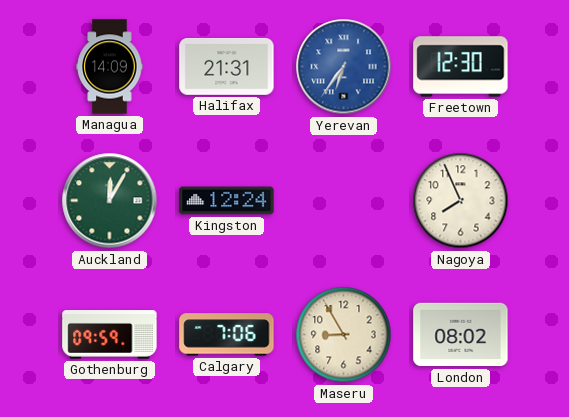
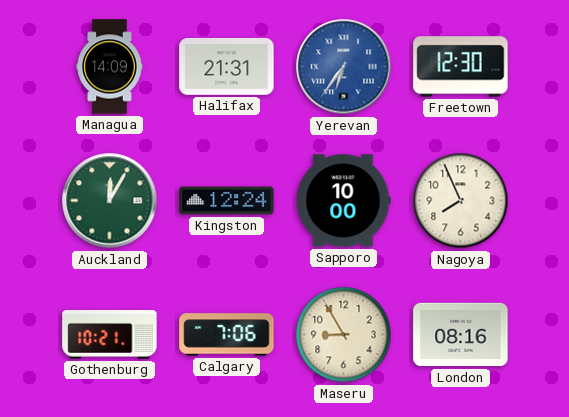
Sapporo: none -> 10:00 (343, 201)
Gothenburg: 09:59 -> 10:21 (110, 335)
London: 08:02 -> 08:16 (461, 335)
